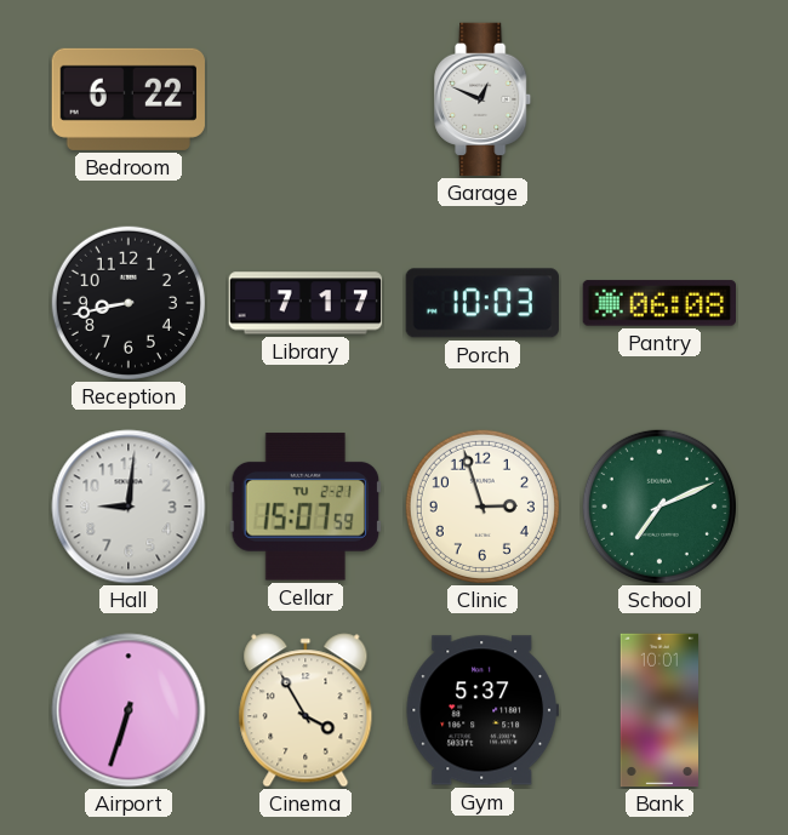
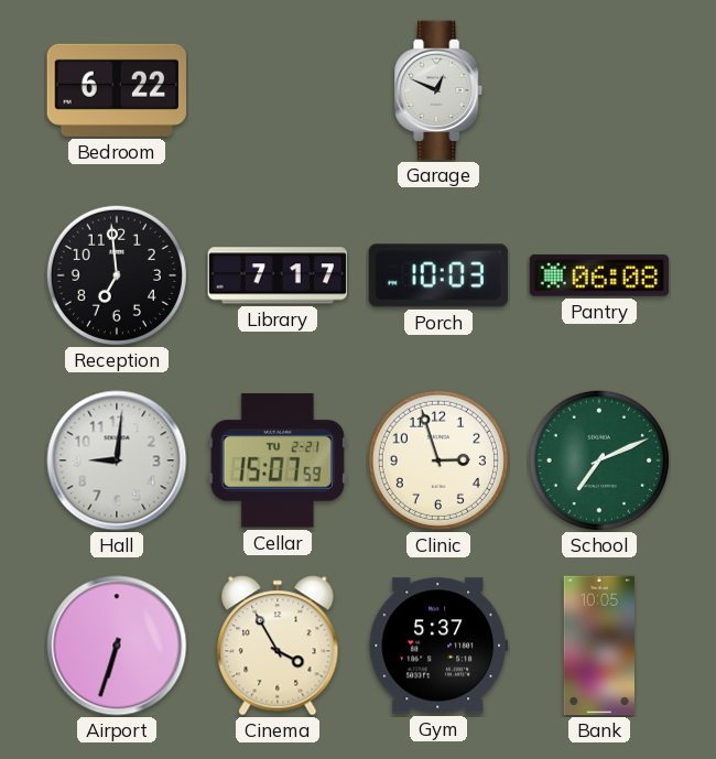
Reception: 8:43 -> 6:59 (117, 275)
Bank: 10:01 -> 10:05 (598, 646)
